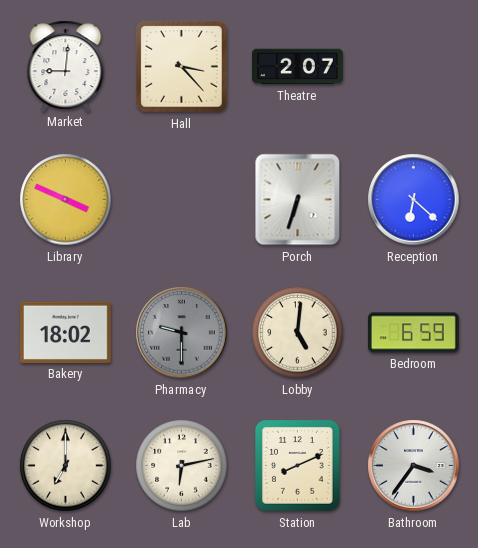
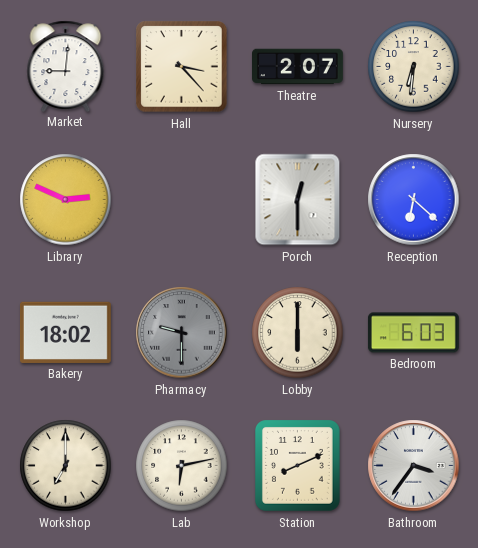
Nursery: none -> 6:31 (414, 67)
Library: 3:49 -> 2:49 (66, 200)
Porch: 6:33 -> 12:30 (298, 200)
Lobby: 5:01 -> 6:00 (298, 333)
Bedroom: 6:59 -> 6:03 (413, 333)
